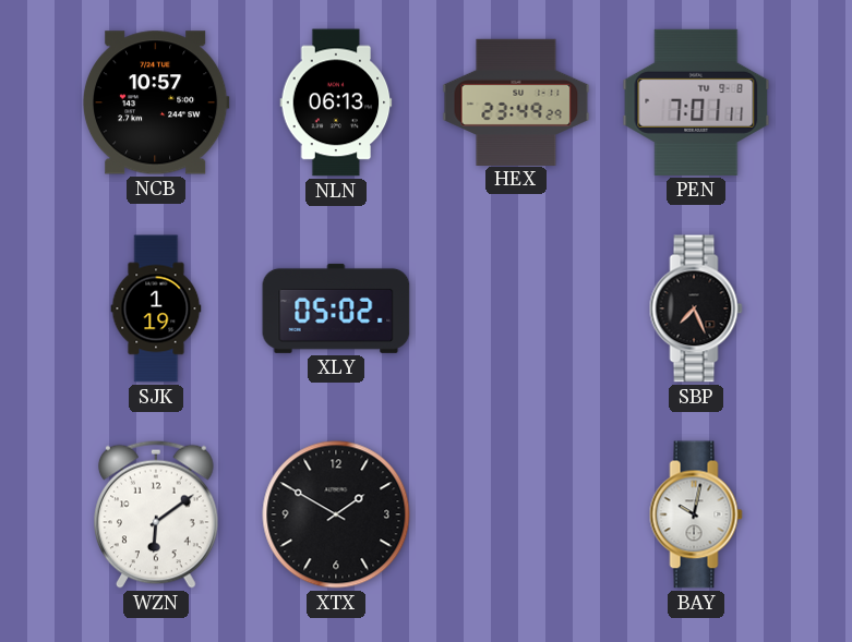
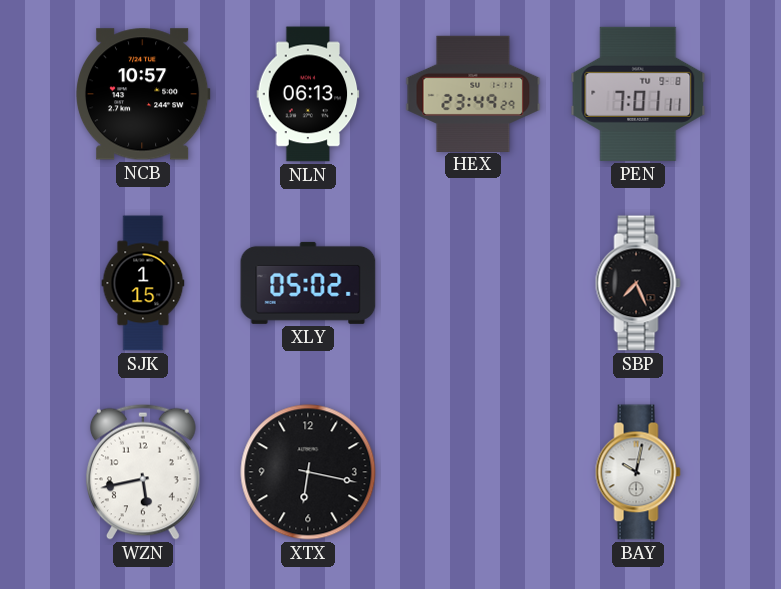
SJK: 1:19 -> 1:15 (143, 283)
WZN: 6:09 -> 5:43 (144, 472)
XTX: 1:50 -> 6:17 (308, 472)
